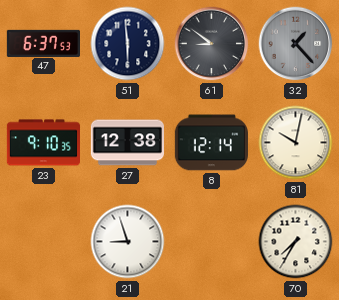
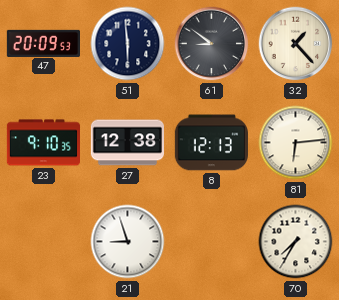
47: 6:37 -> 20:09 (43, 43)
32 dial: grey -> cream (296, 44)
8: 12:14 -> 12:13 (211, 143)
81: 10:02 -> 6:14 (296, 143)
